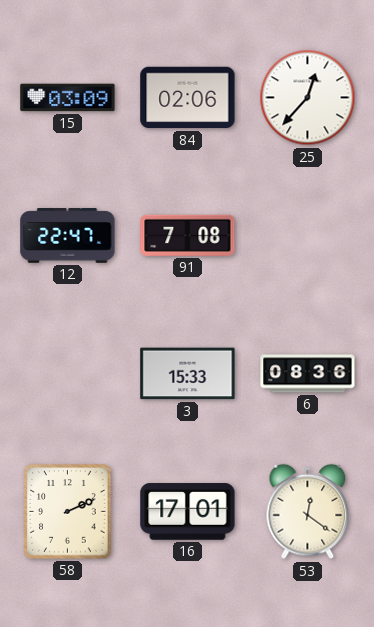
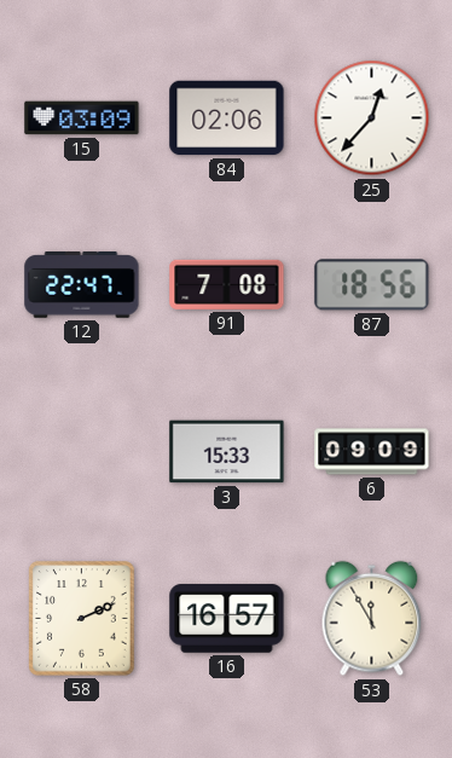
87: none -> 18:56 (372, 285)
6: 08:36 -> 09:09 (372, 452)
16: 17:01 -> 16:57 (227, 619)
53: 12:21 -> 11:55 (372, 619)
